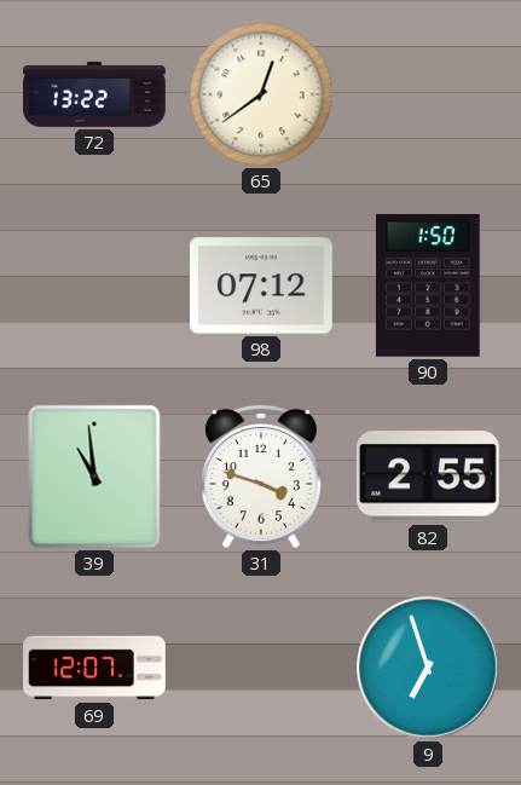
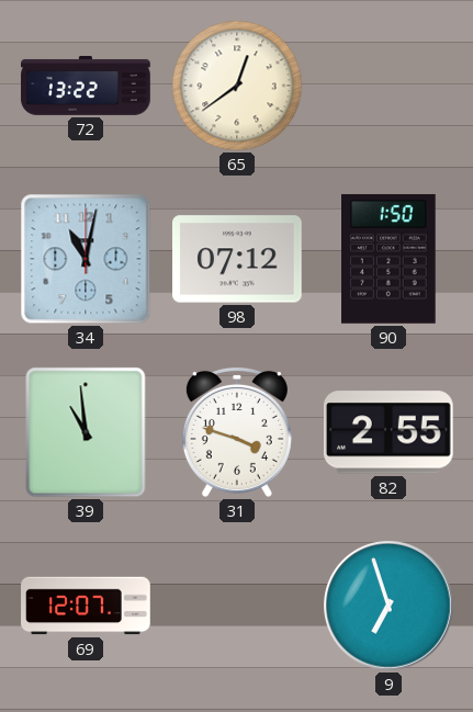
34: none -> 11:02 (86, 259)
